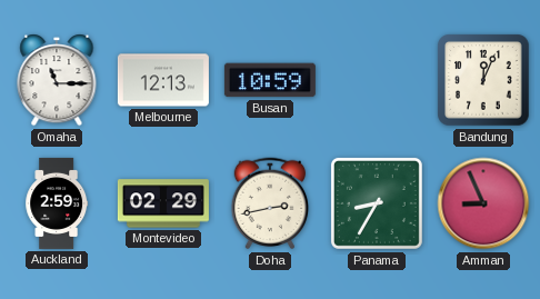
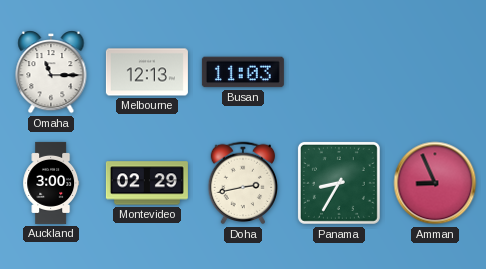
Busan: 10:59 -> 11:03 (243, 72)
Bandung: 12:04 -> none (483, 80)
Auckland: 2:59 -> 3:00 (51, 183)
